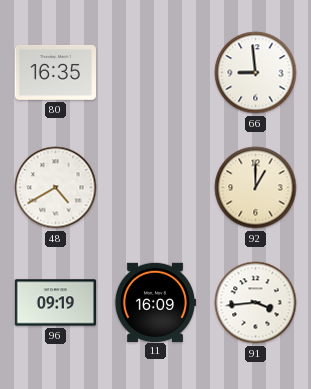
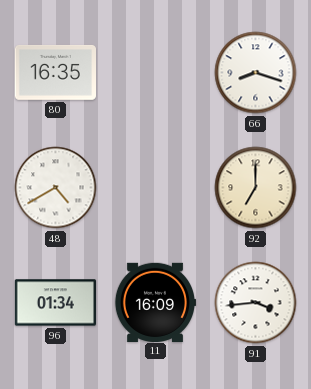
66: 8:59 -> 8:18 (256, 73)
92: 1:00 -> 7:00 (256, 188)
96: 09:19 -> 01:34 (56, 303)
